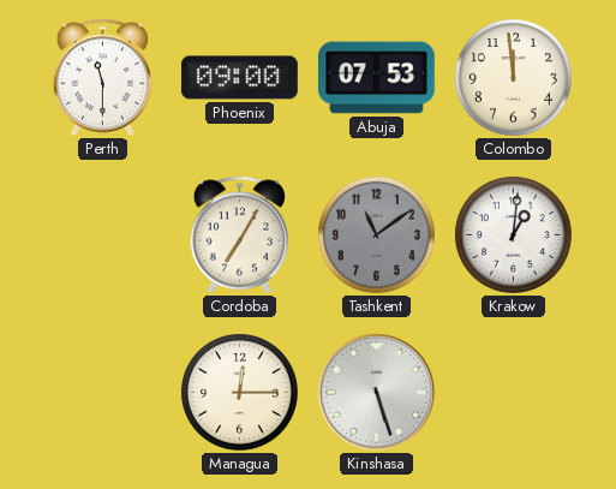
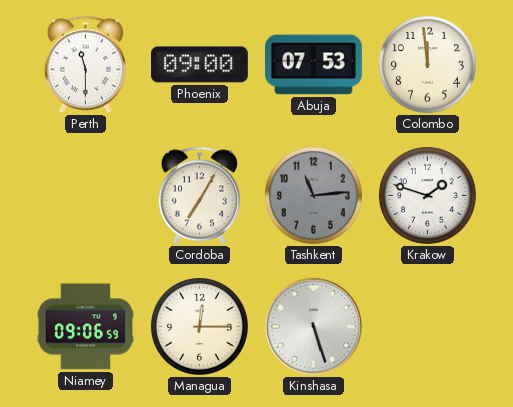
Tashkent: 11:09 -> 11:14 (313, 195)
Krakow: 1:01 -> 1:48 (427, 195)
Niamey: none -> 09:06 (86, 327)
